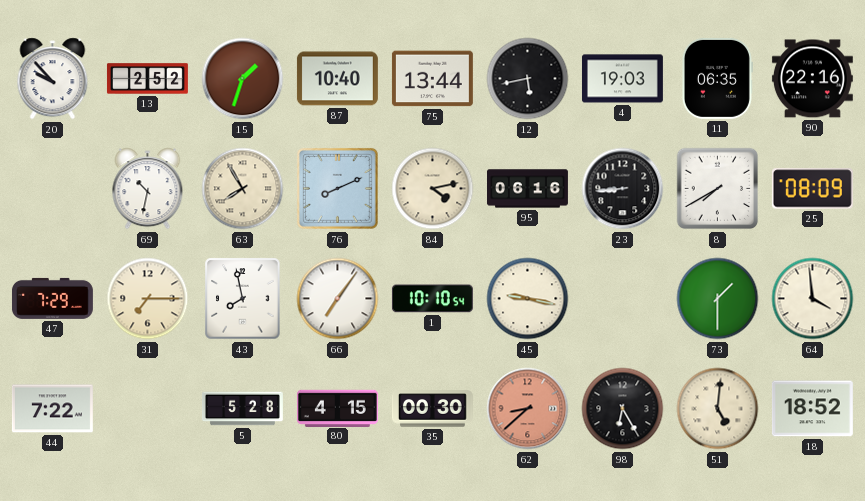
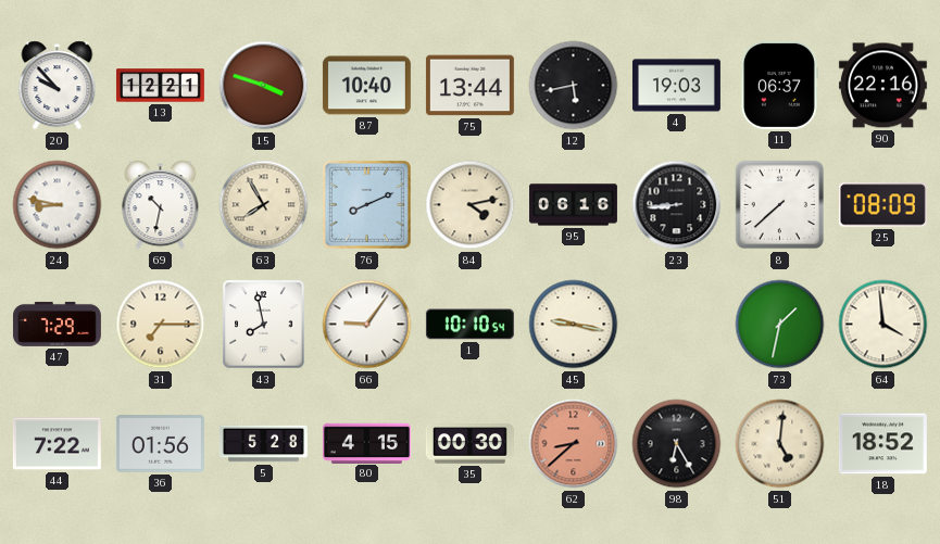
13: 2:52 -> 12:21 (160, 86)
15: 1:33 -> 3:48 (264, 86)
11: 06:35 -> 06:37 (779, 85)
24: none -> 8:47 (58, 205)
8: 7:40 -> 7:38 (780, 205)
66: 7:06 -> 9:06 (367, 325)
73: 1:30 -> 1:32 (780, 325)
36: none -> 01:56 (160, 444)
